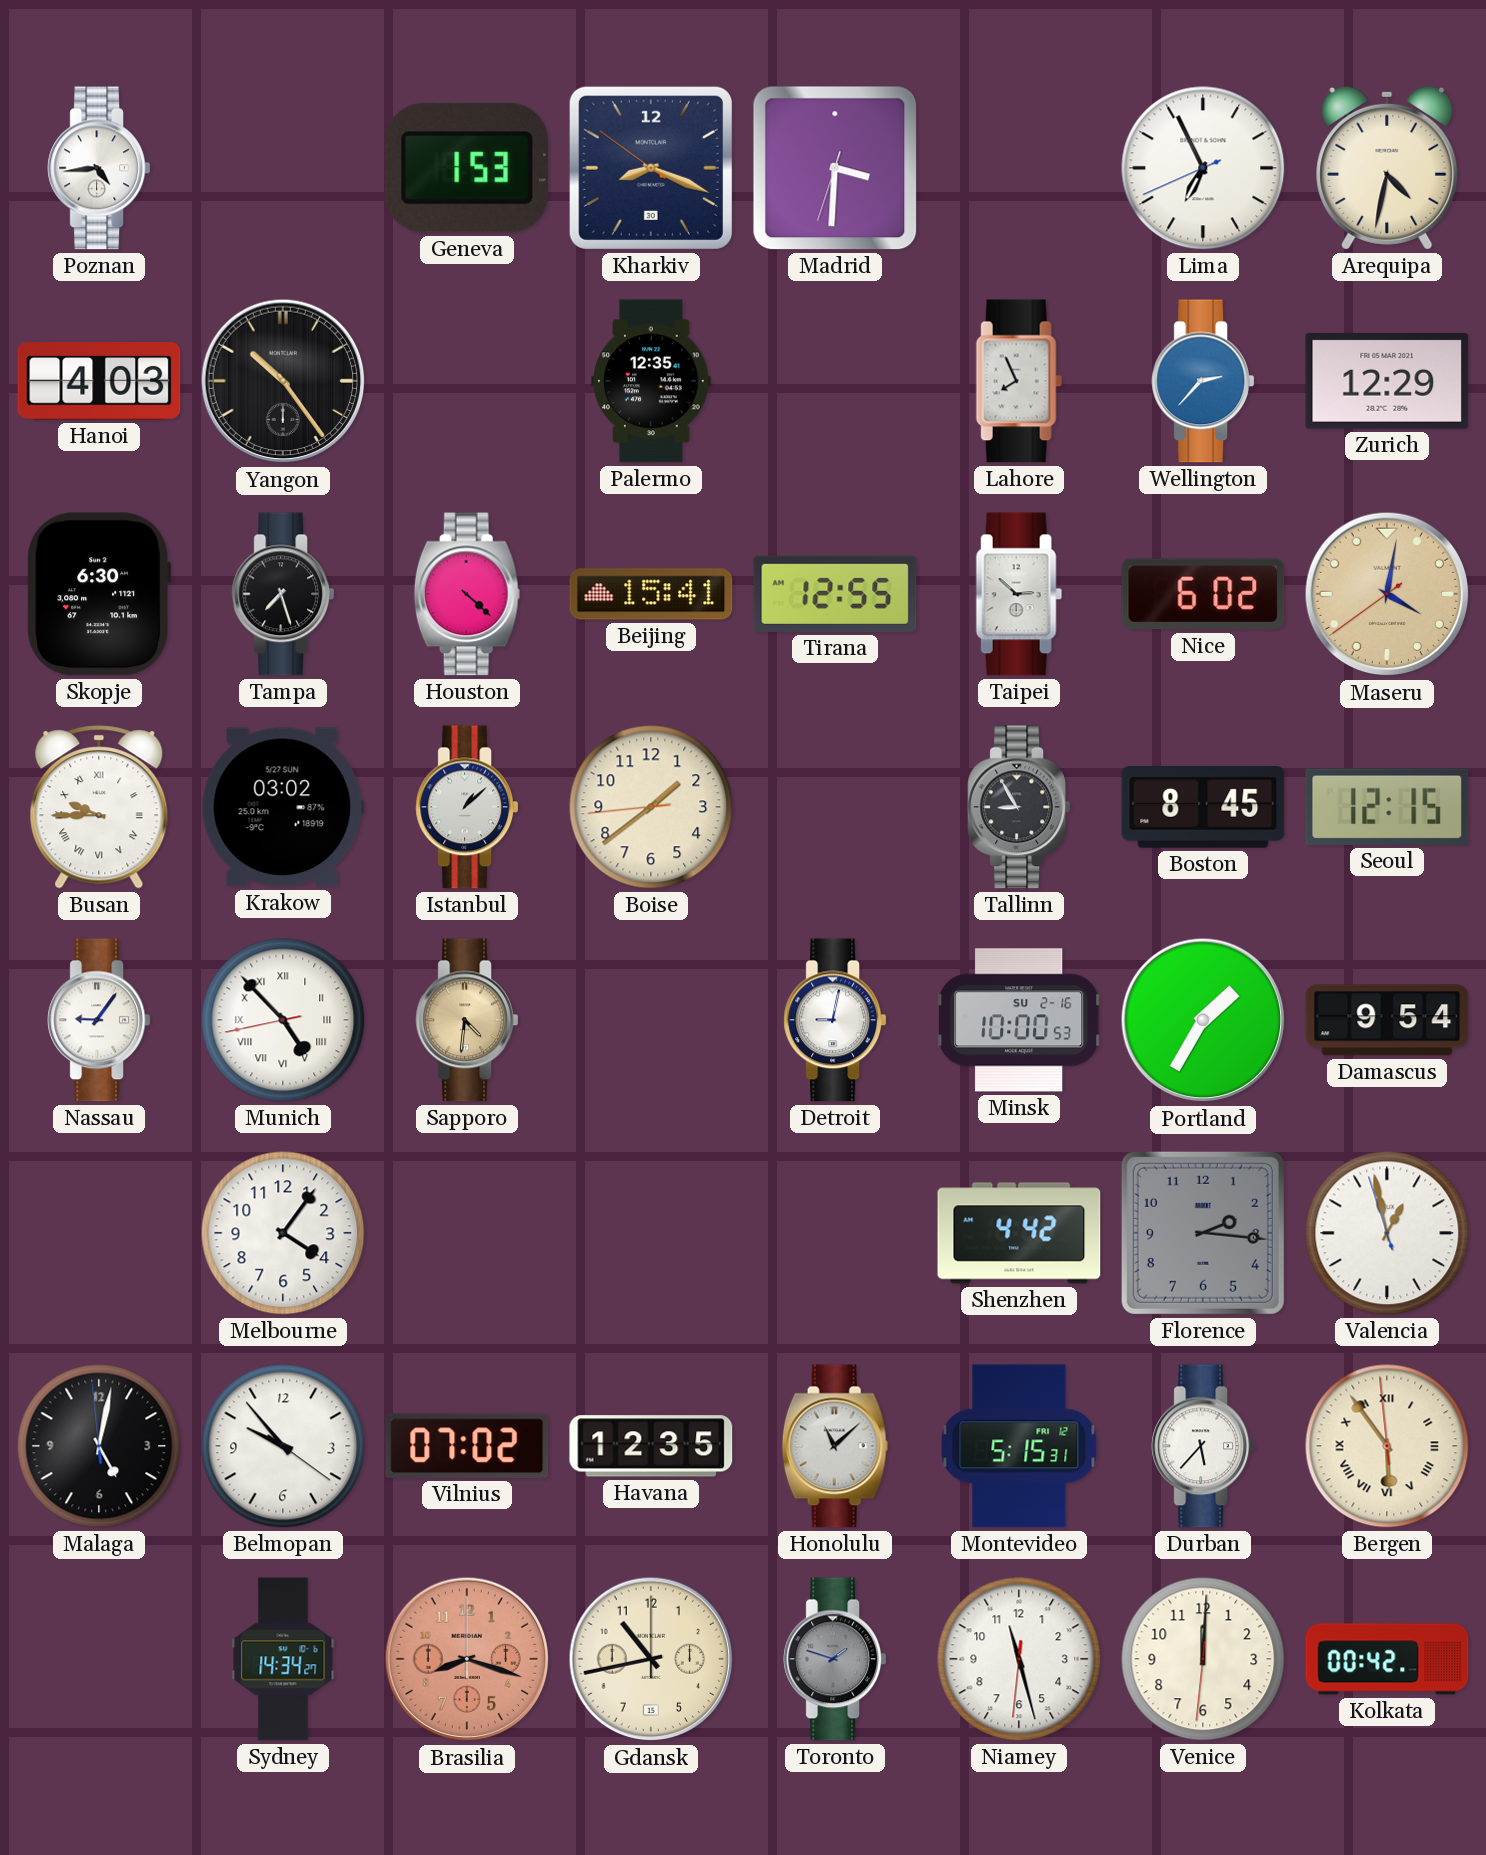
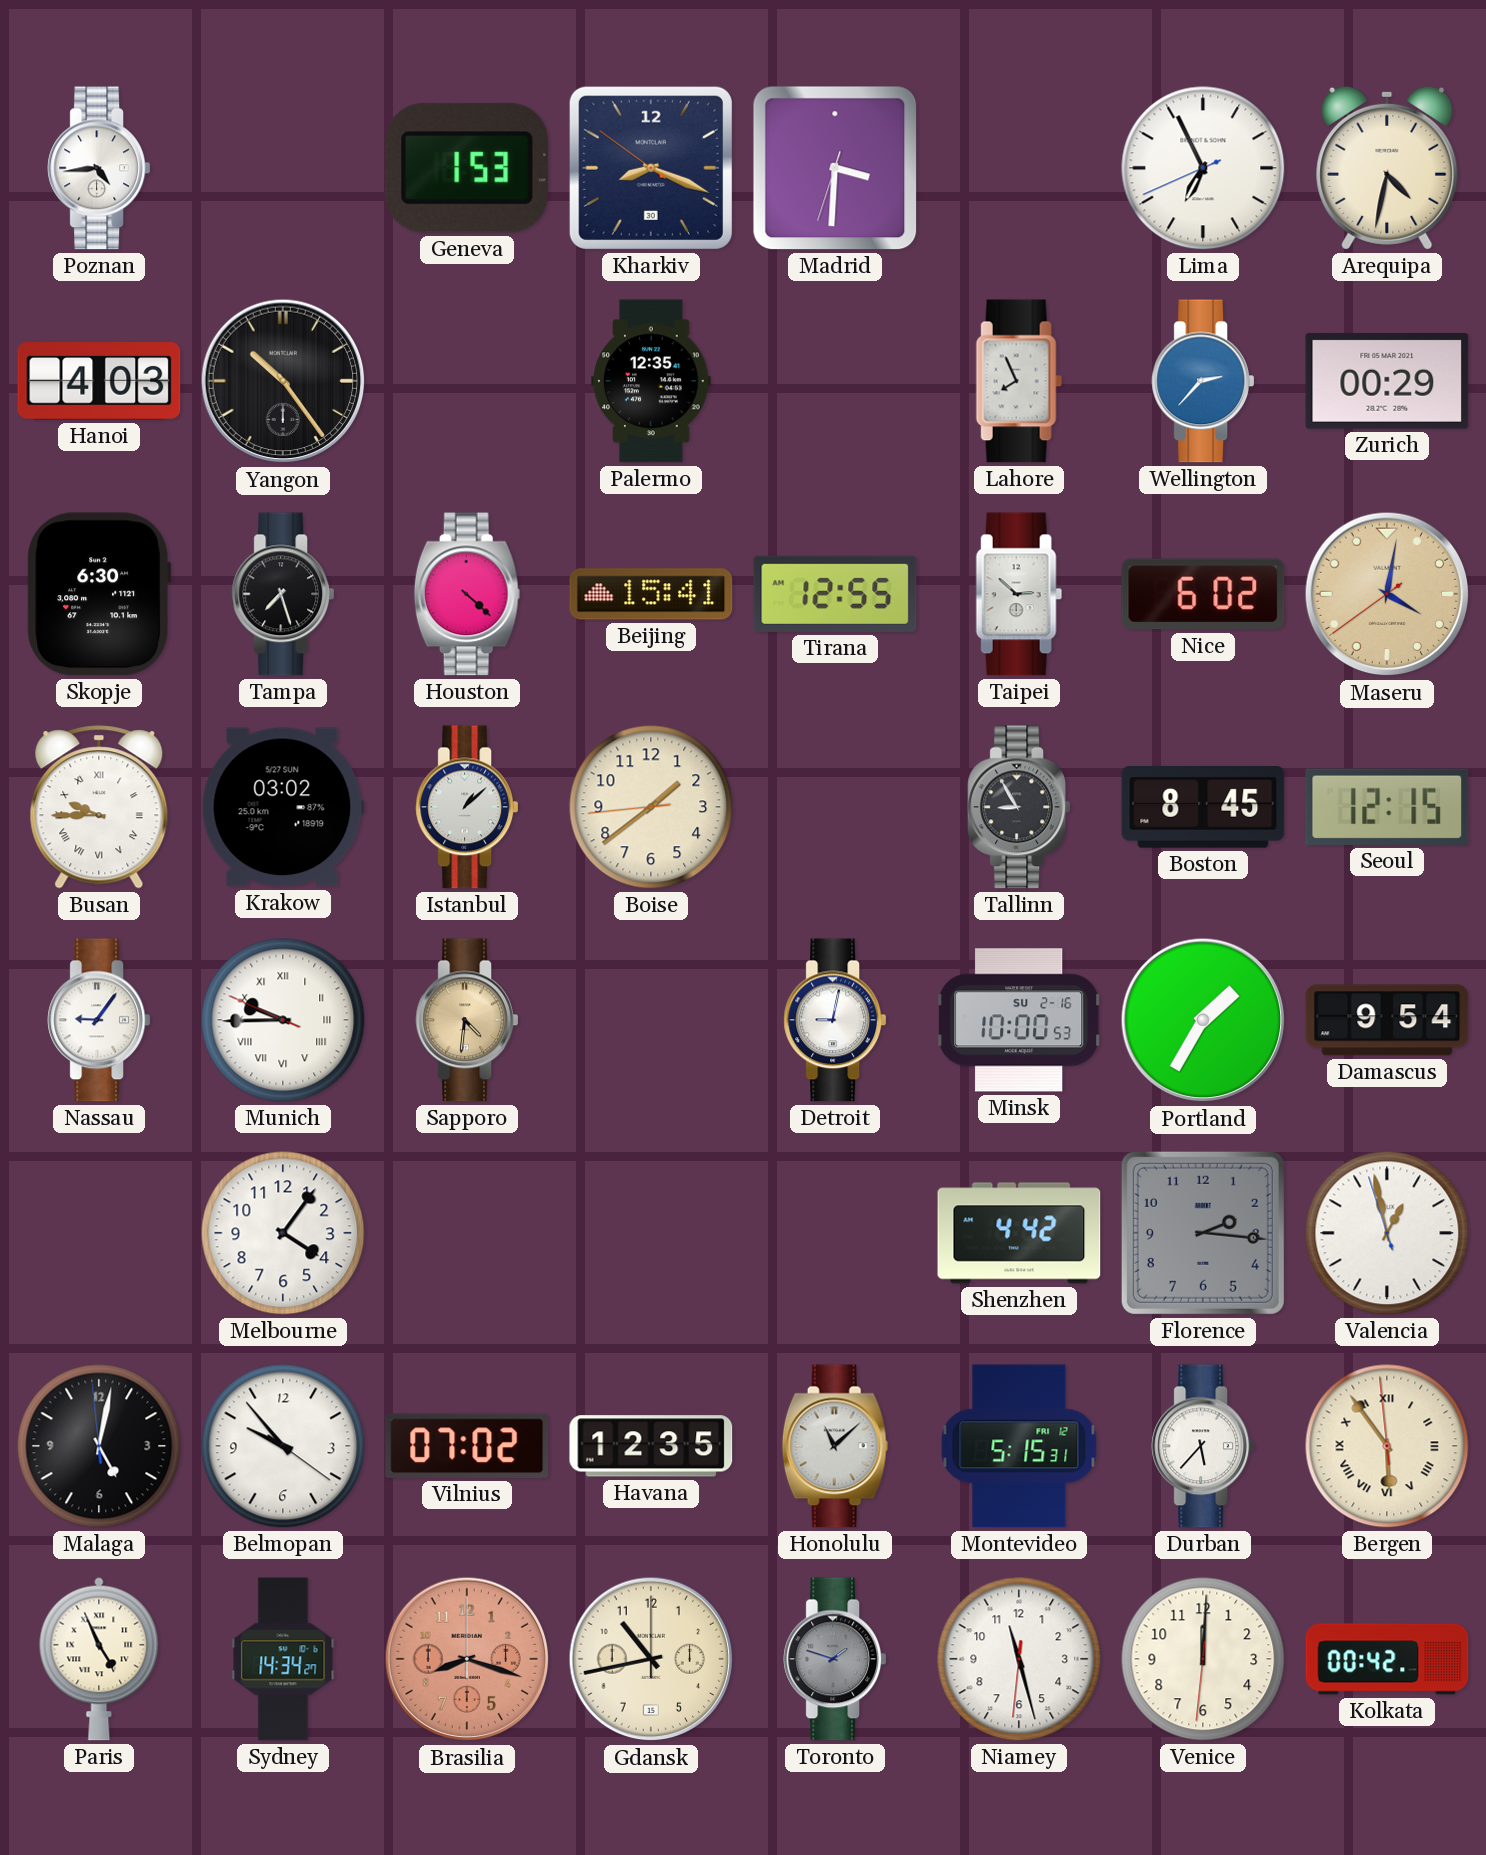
Zurich: 12:29 -> 00:29 (1387, 381)
Munich: 4:52 -> 9:44 (283, 1020)
Paris: none -> 4:56 (99, 1659)
